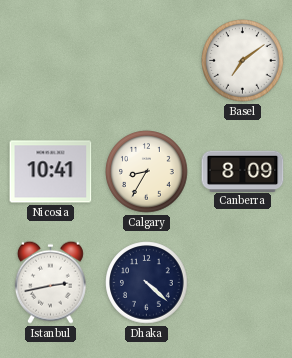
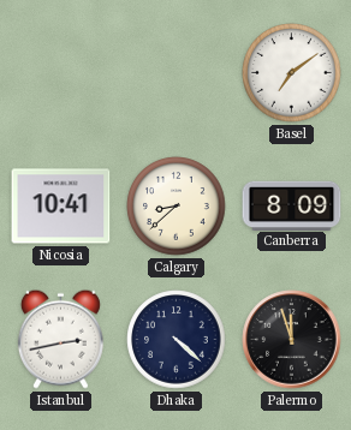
Calgary: 8:35 -> 8:38 (177, 207)
Palermo: none -> 11:57 (292, 340)
